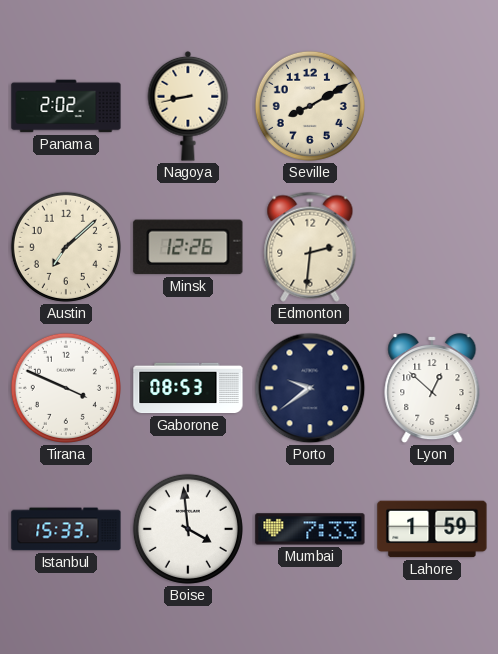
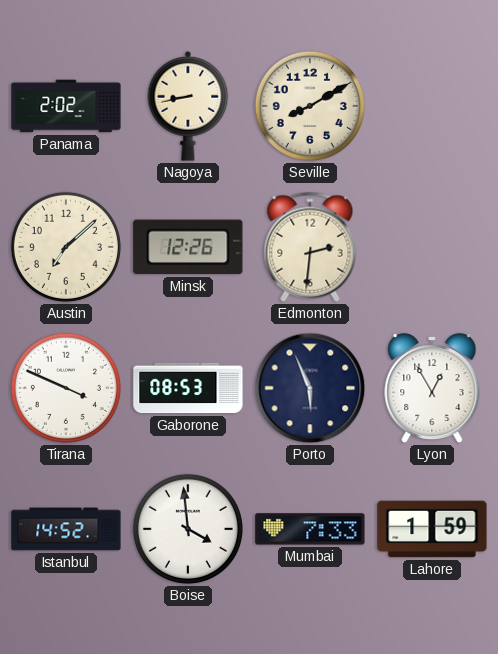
Porto: 9:39 -> 5:56 (310, 388)
Lyon: 12:52 -> 12:55 (432, 388)
Istanbul: 15:33 -> 14:52 (66, 529)
